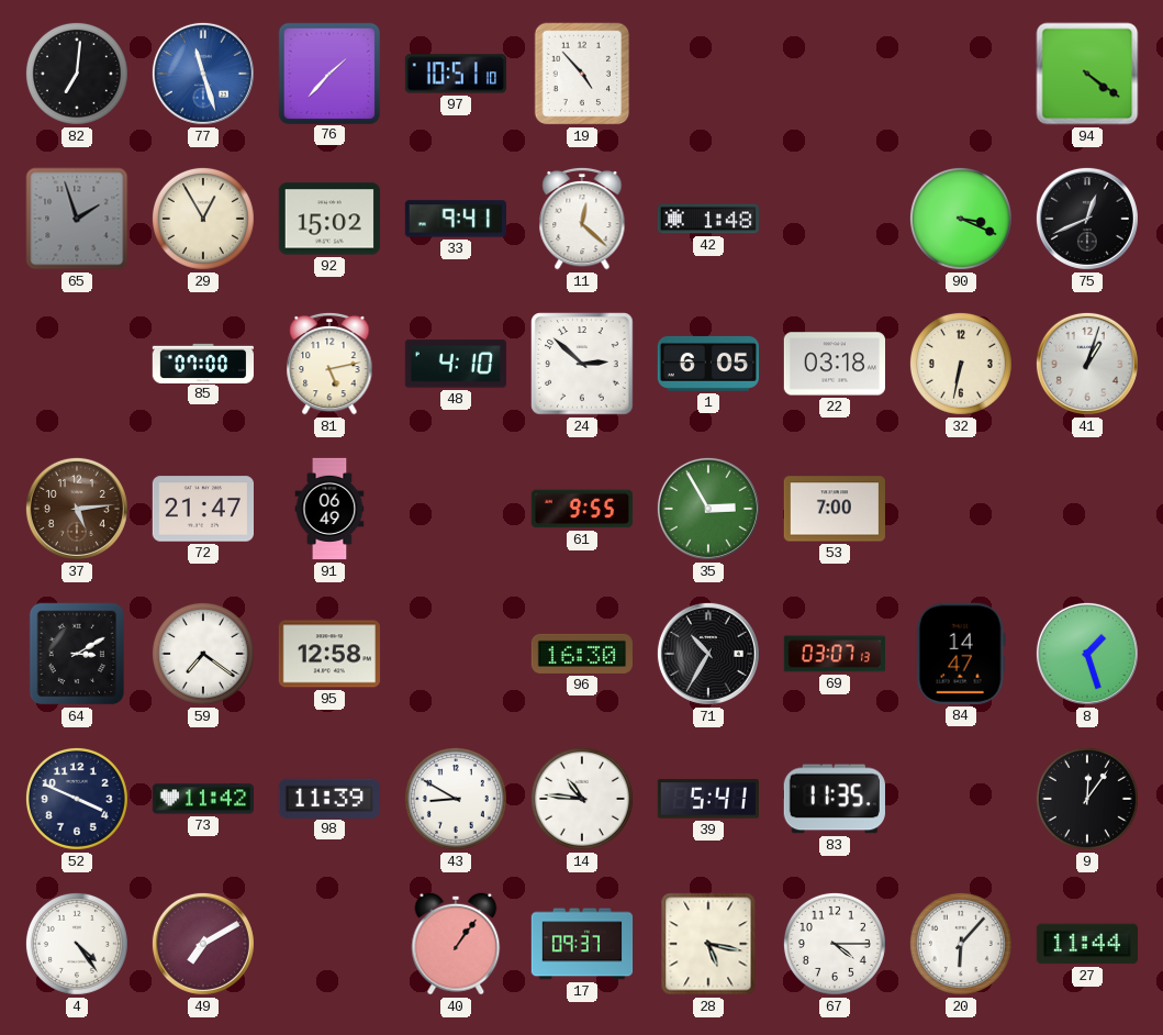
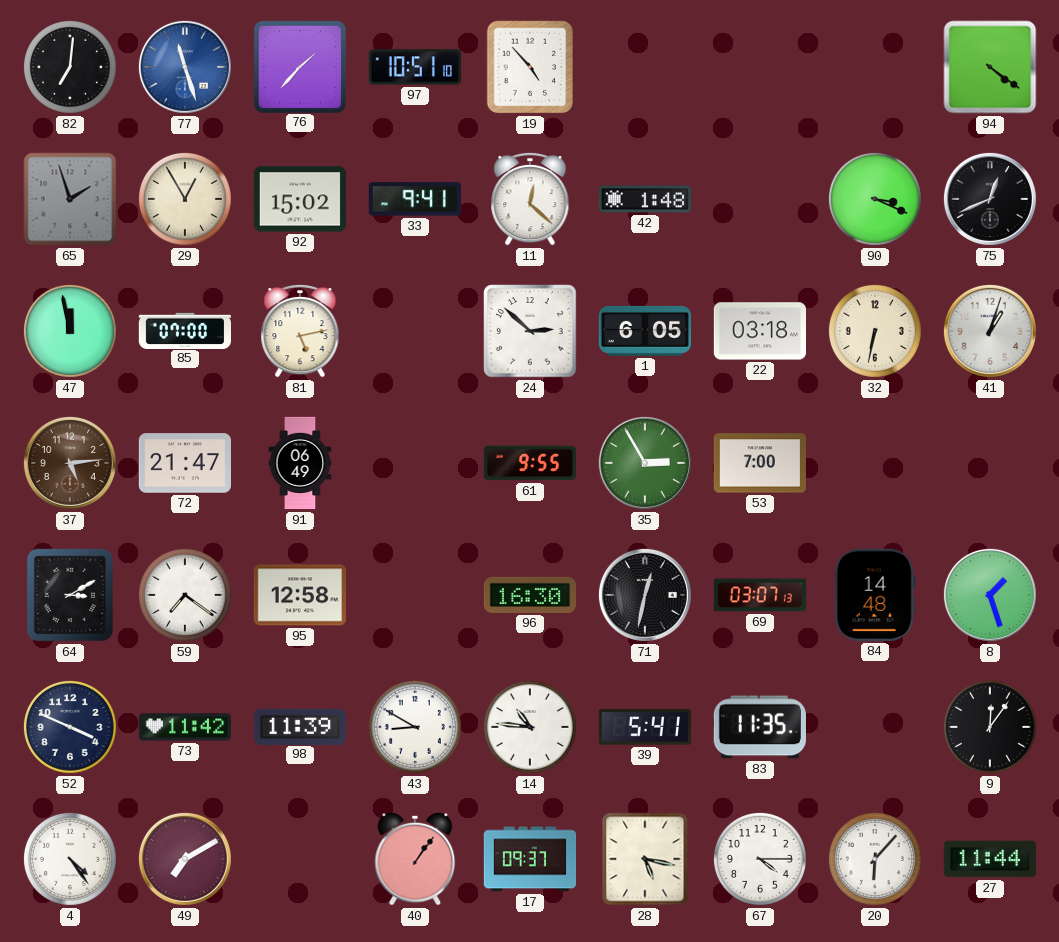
47: none -> 11:58 (70, 331)
48: 4:10 -> none (456, 364)
71: 10:35 -> 12:32 (645, 595)
84: 14:47 -> 14:48 (875, 595)
